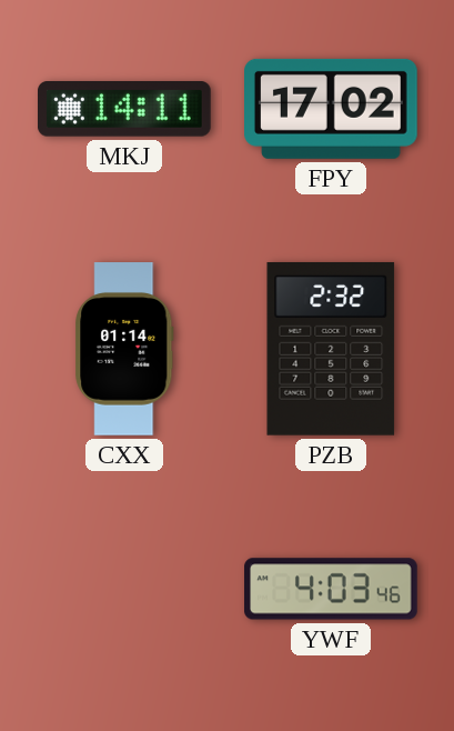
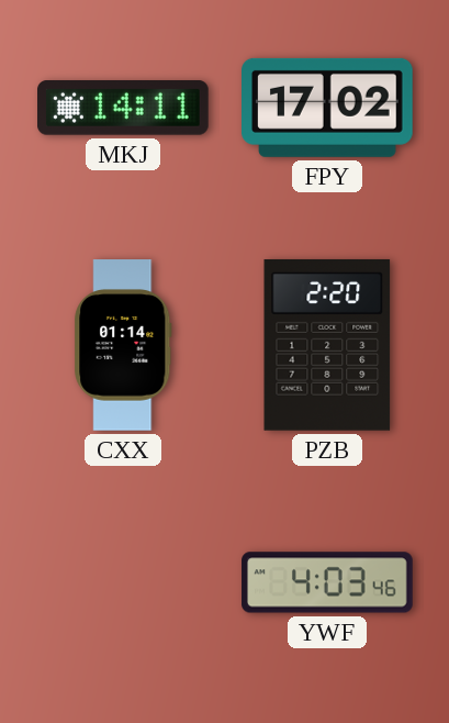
PZB: 2:32 -> 2:20 (327, 345)
